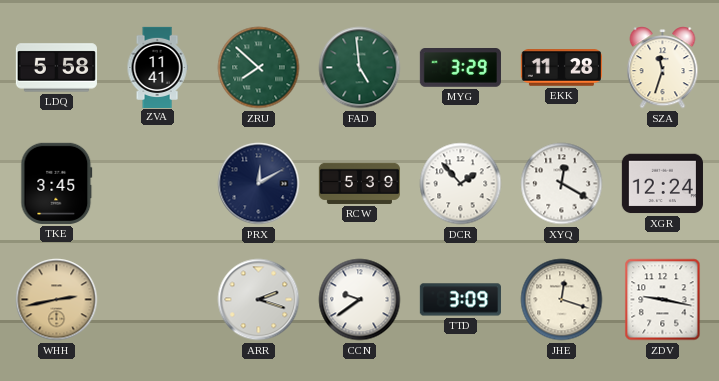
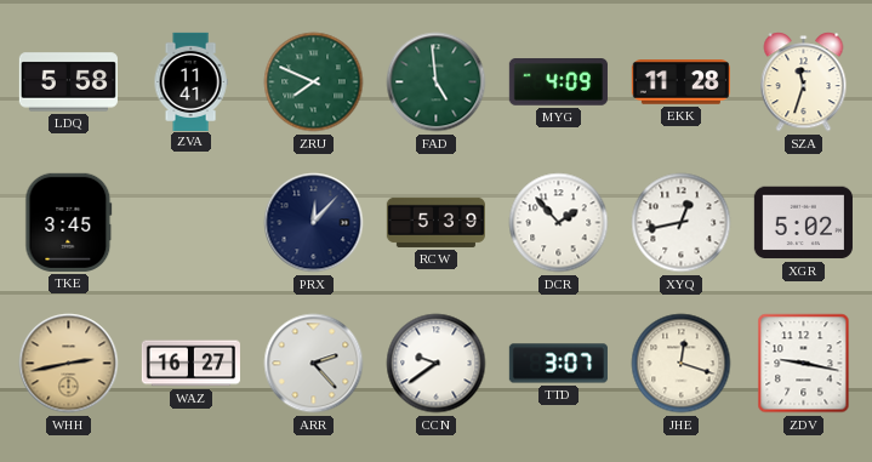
ZRU: 7:52 -> 7:49 (314, 82)
MYG: 3:29 -> 4:09 (558, 82)
PRX: 12:10 -> 12:07 (314, 223)
XYQ: 12:20 -> 12:43 (682, 223)
XGR: 12:24 -> 5:02 (803, 223)
WAZ: none -> 16:27 (190, 364)
ARR: 2:18 -> 2:23 (314, 364)
TTD: 3:09 -> 3:07 (558, 364)
